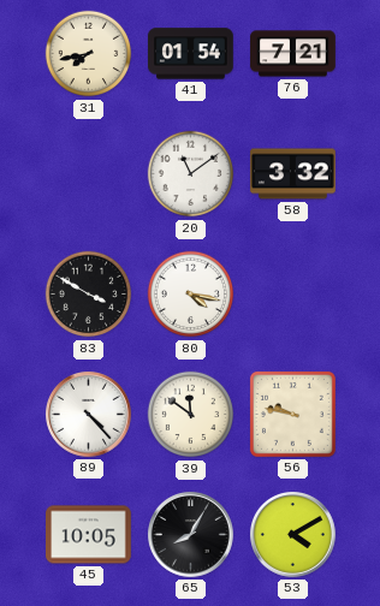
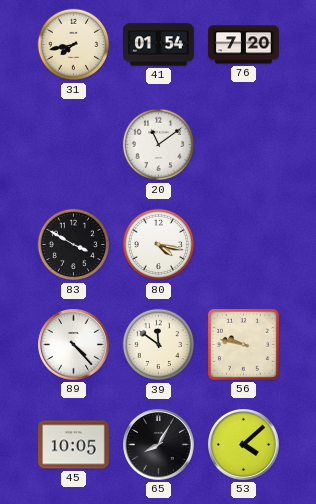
76: 7:21 -> 7:20 (244, 45)
58: 3:32 -> none (293, 174)
53: 4:10 -> 4:08 (244, 445)
